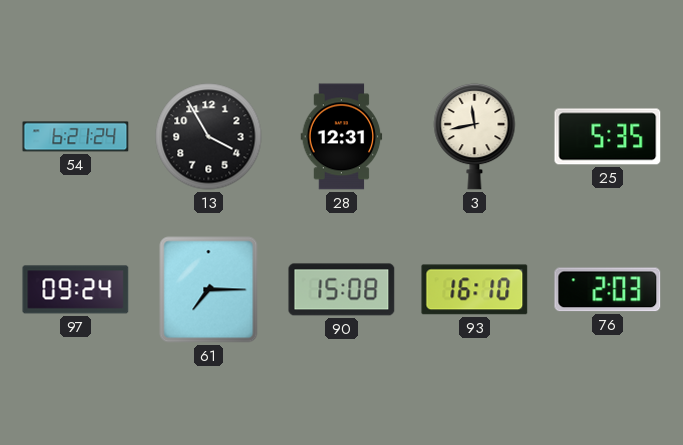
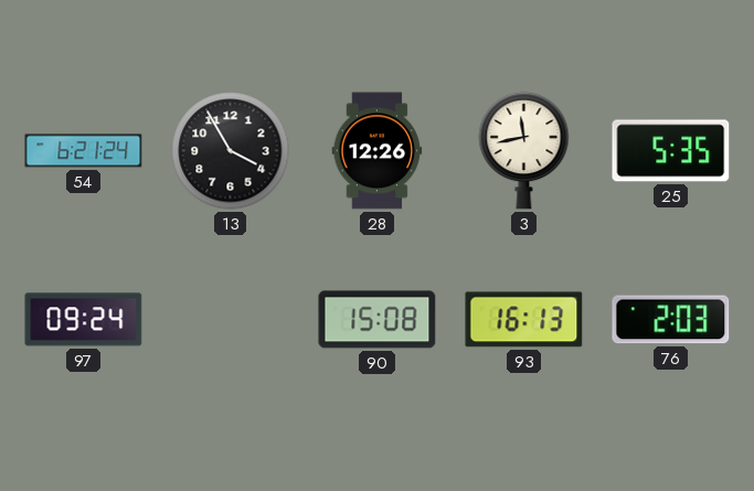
28: 12:31 -> 12:26 (378, 151)
61: 7:15 -> none (209, 290)
93: 16:10 -> 16:13 (524, 320)
